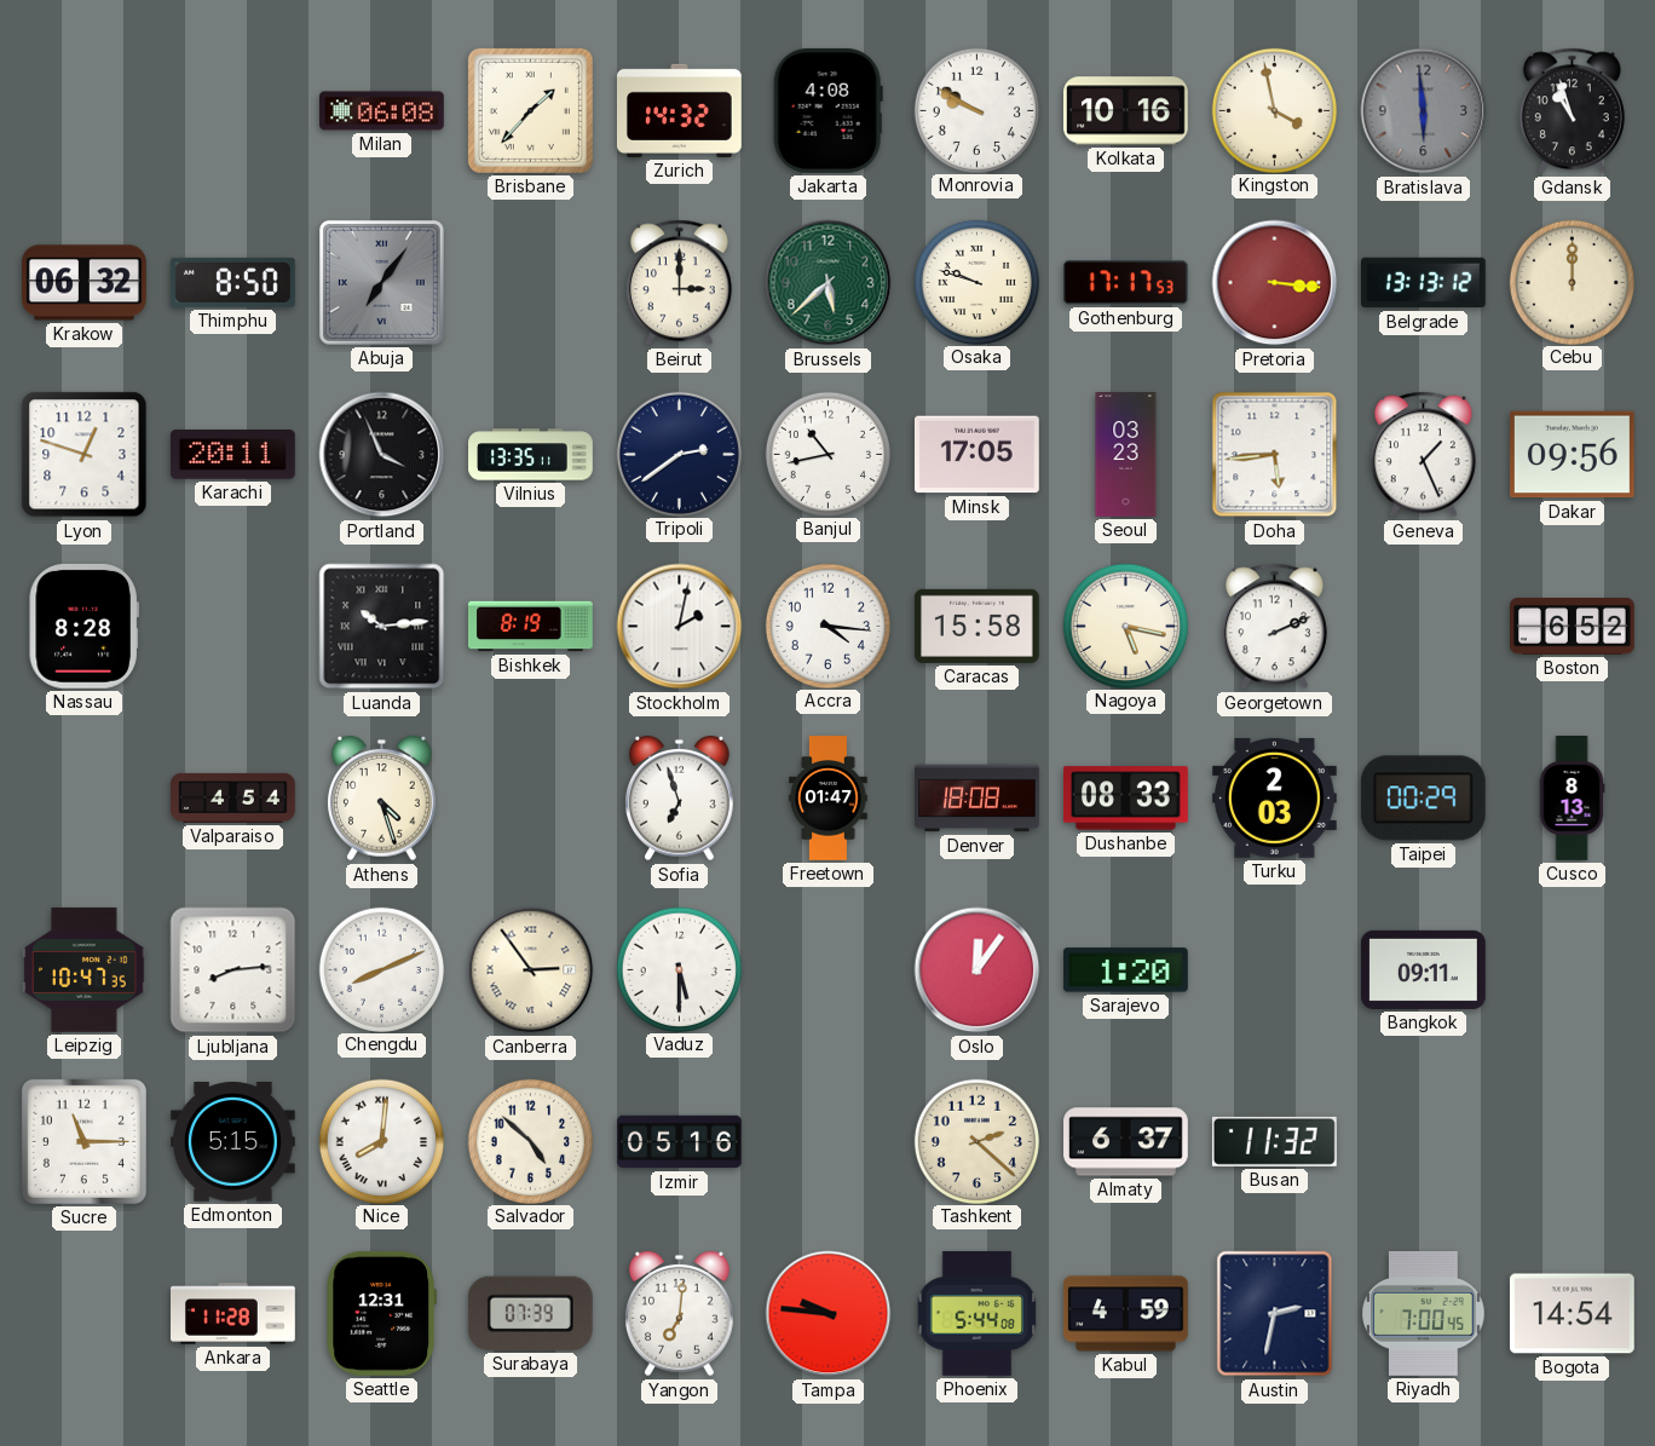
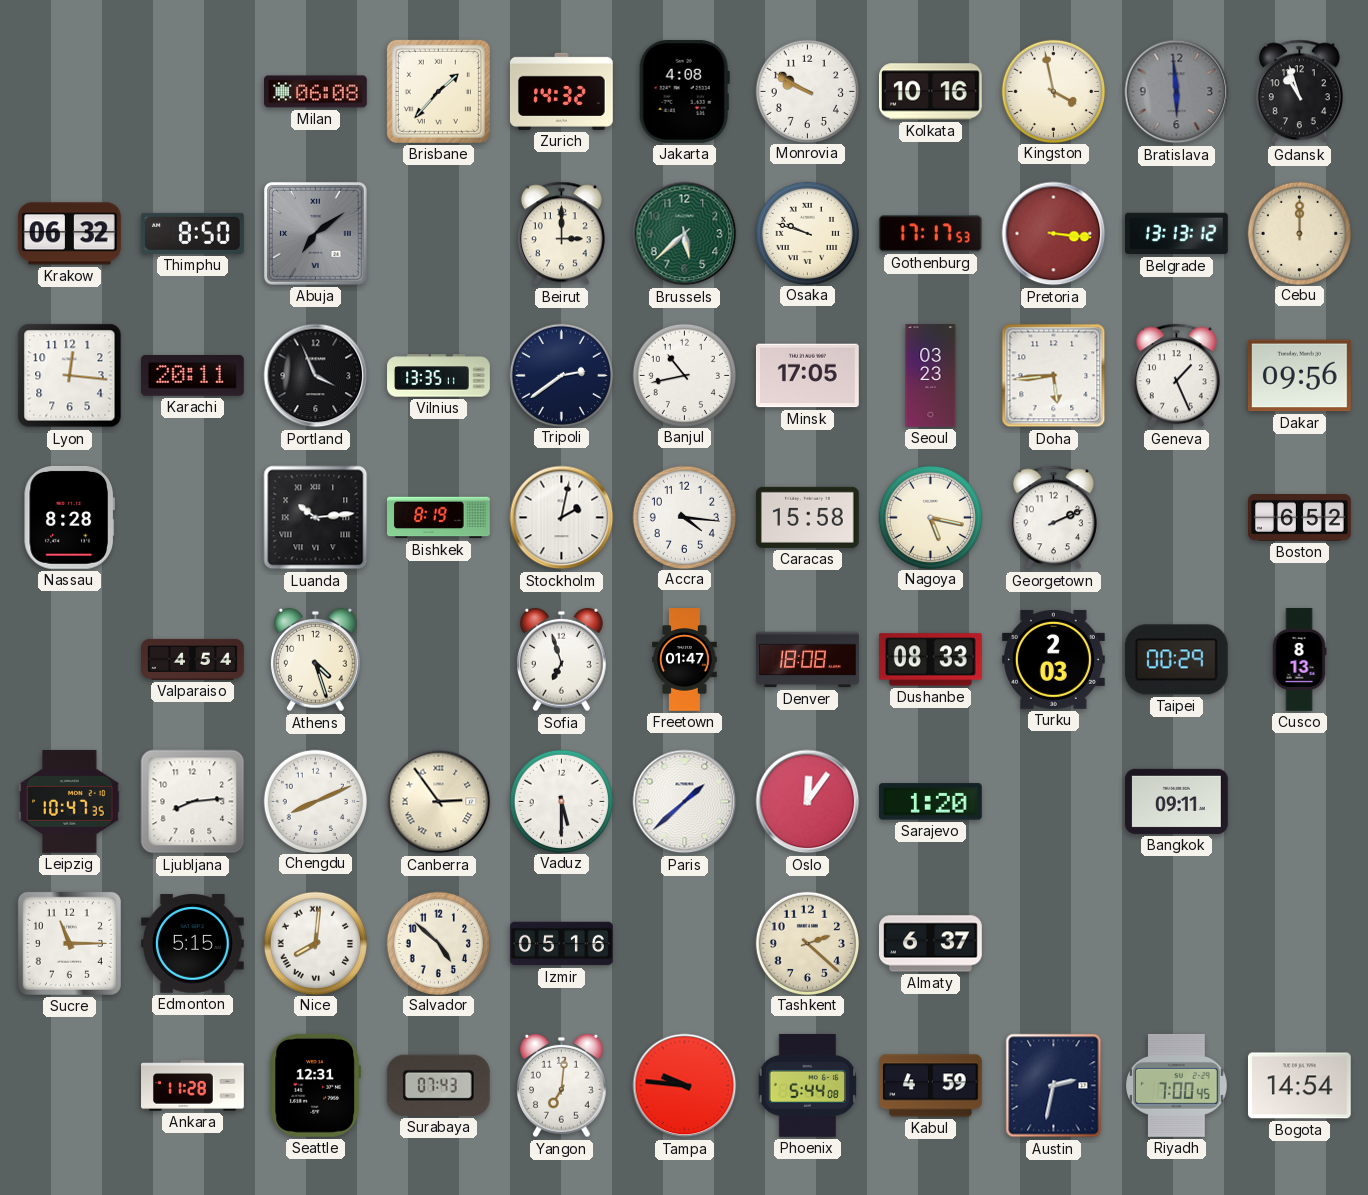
Abuja: 7:06 -> 7:09 (315, 233)
Lyon: 12:48 -> 12:16 (70, 376)
Paris: none -> 1:38 (685, 802)
Busan: 11:32 -> none (1274, 1141)
Surabaya: 07:39 -> 07:43 (438, 1085)
